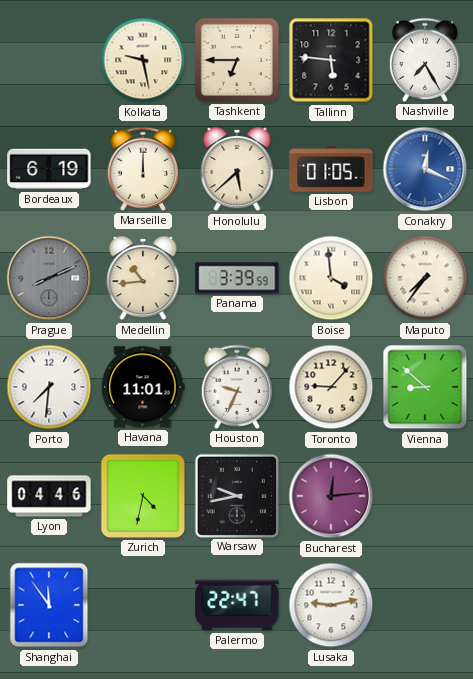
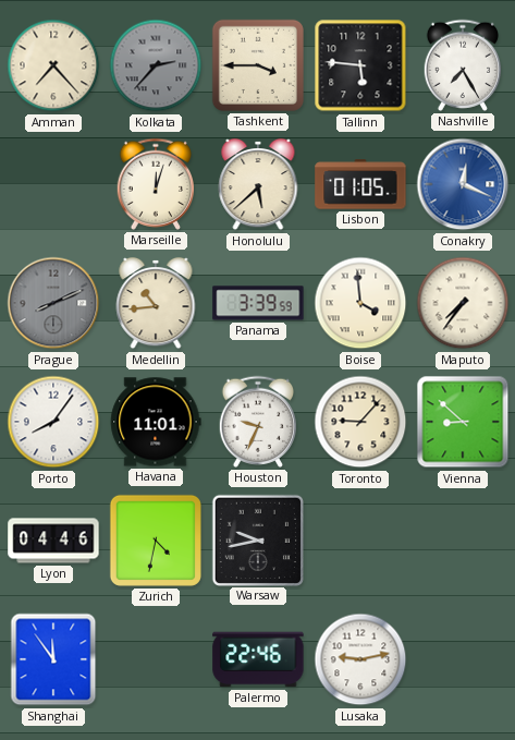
Amman: none -> 7:23 (53, 65)
Kolkata: 9:28 -> 2:37 (156, 65)
Kolkata dial: cream -> grey (156, 65)
Tashkent: 6:45 -> 3:45 (258, 65)
Bordeaux: 6:19 -> none (49, 169)
Marseille: 12:00 -> 12:03 (155, 184)
Porto: 7:31 -> 8:06 (53, 422)
Bucharest: 12:14 -> none (331, 496)
Palermo: 22:47 -> 22:46 (258, 659)
